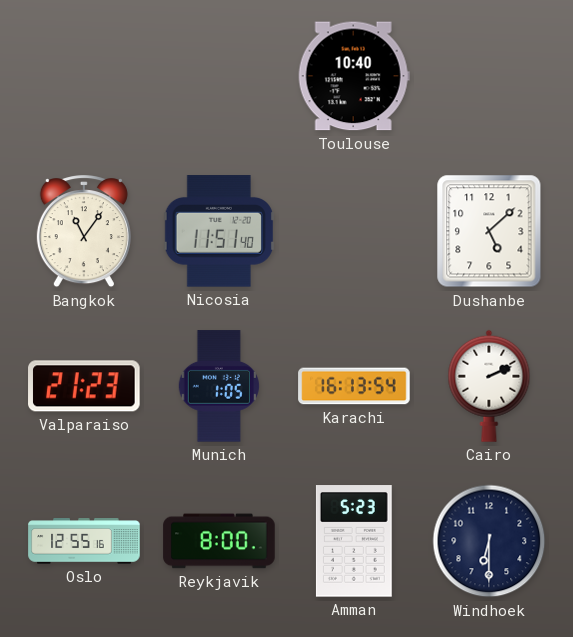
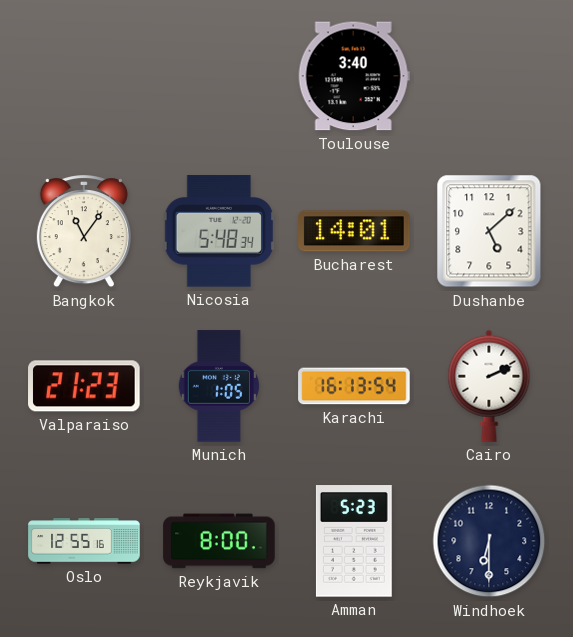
Toulouse: 10:40 -> 3:40 (354, 76)
Nicosia: 11:51 -> 5:48 (219, 231)
Bucharest: none -> 14:01 (354, 231)
